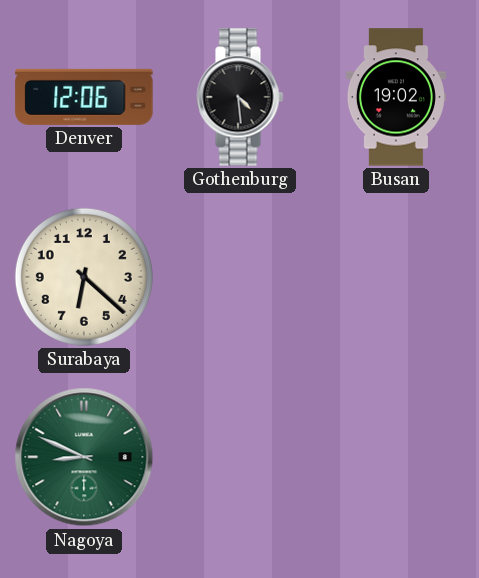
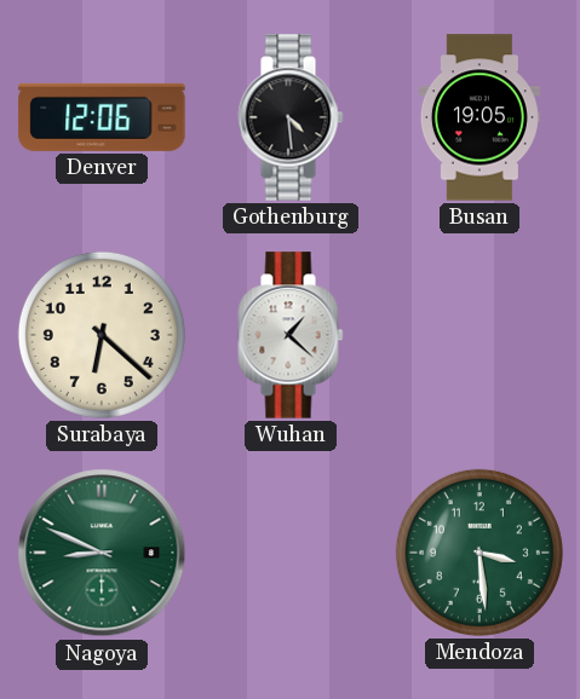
Busan: 19:02 -> 19:05 (479, 117)
Wuhan: none -> 1:22 (291, 335)
Mendoza: none -> 3:29 (479, 553)
